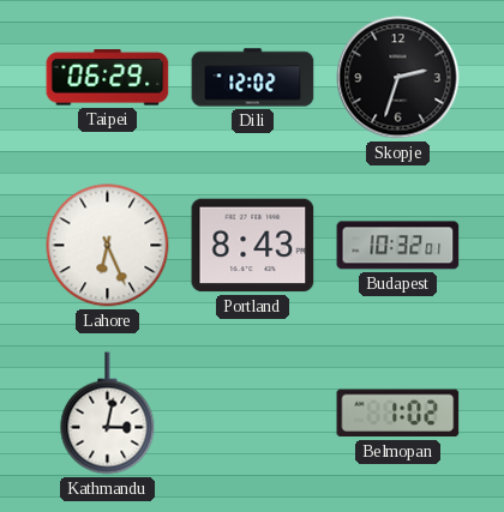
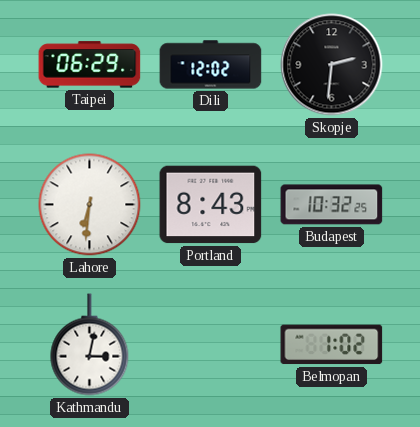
Skopje: 2:33 -> 2:31 (332, 65)
Lahore: 6:26 -> 6:31 (90, 205)
Budapest: 10:32:01 -> 10:32:25 (332, 205)
